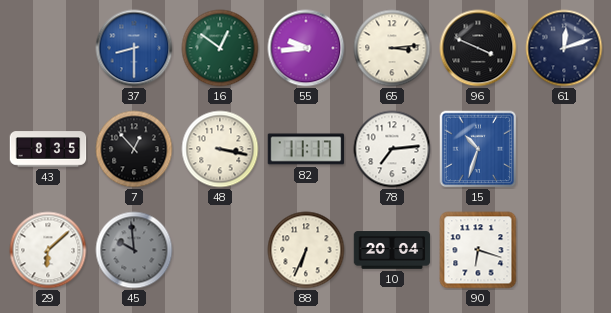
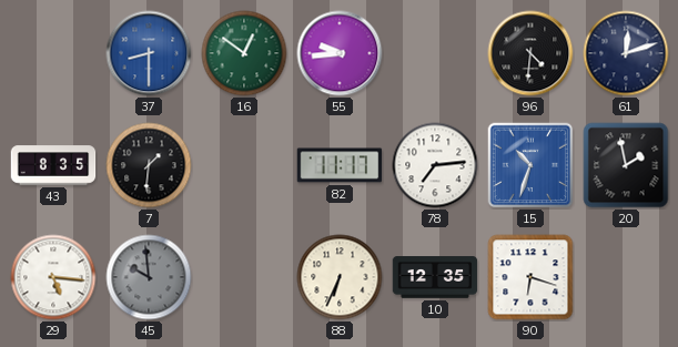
65: 3:14 -> none (392, 48)
96: 3:49 -> 4:31 (530, 53)
7: 12:53 -> 1:31 (149, 165)
48: 3:17 -> none (220, 149)
20: none -> 1:58 (626, 165)
29: 6:08 -> 5:16 (53, 277)
10: 20:04 -> 12:35 (435, 277)
